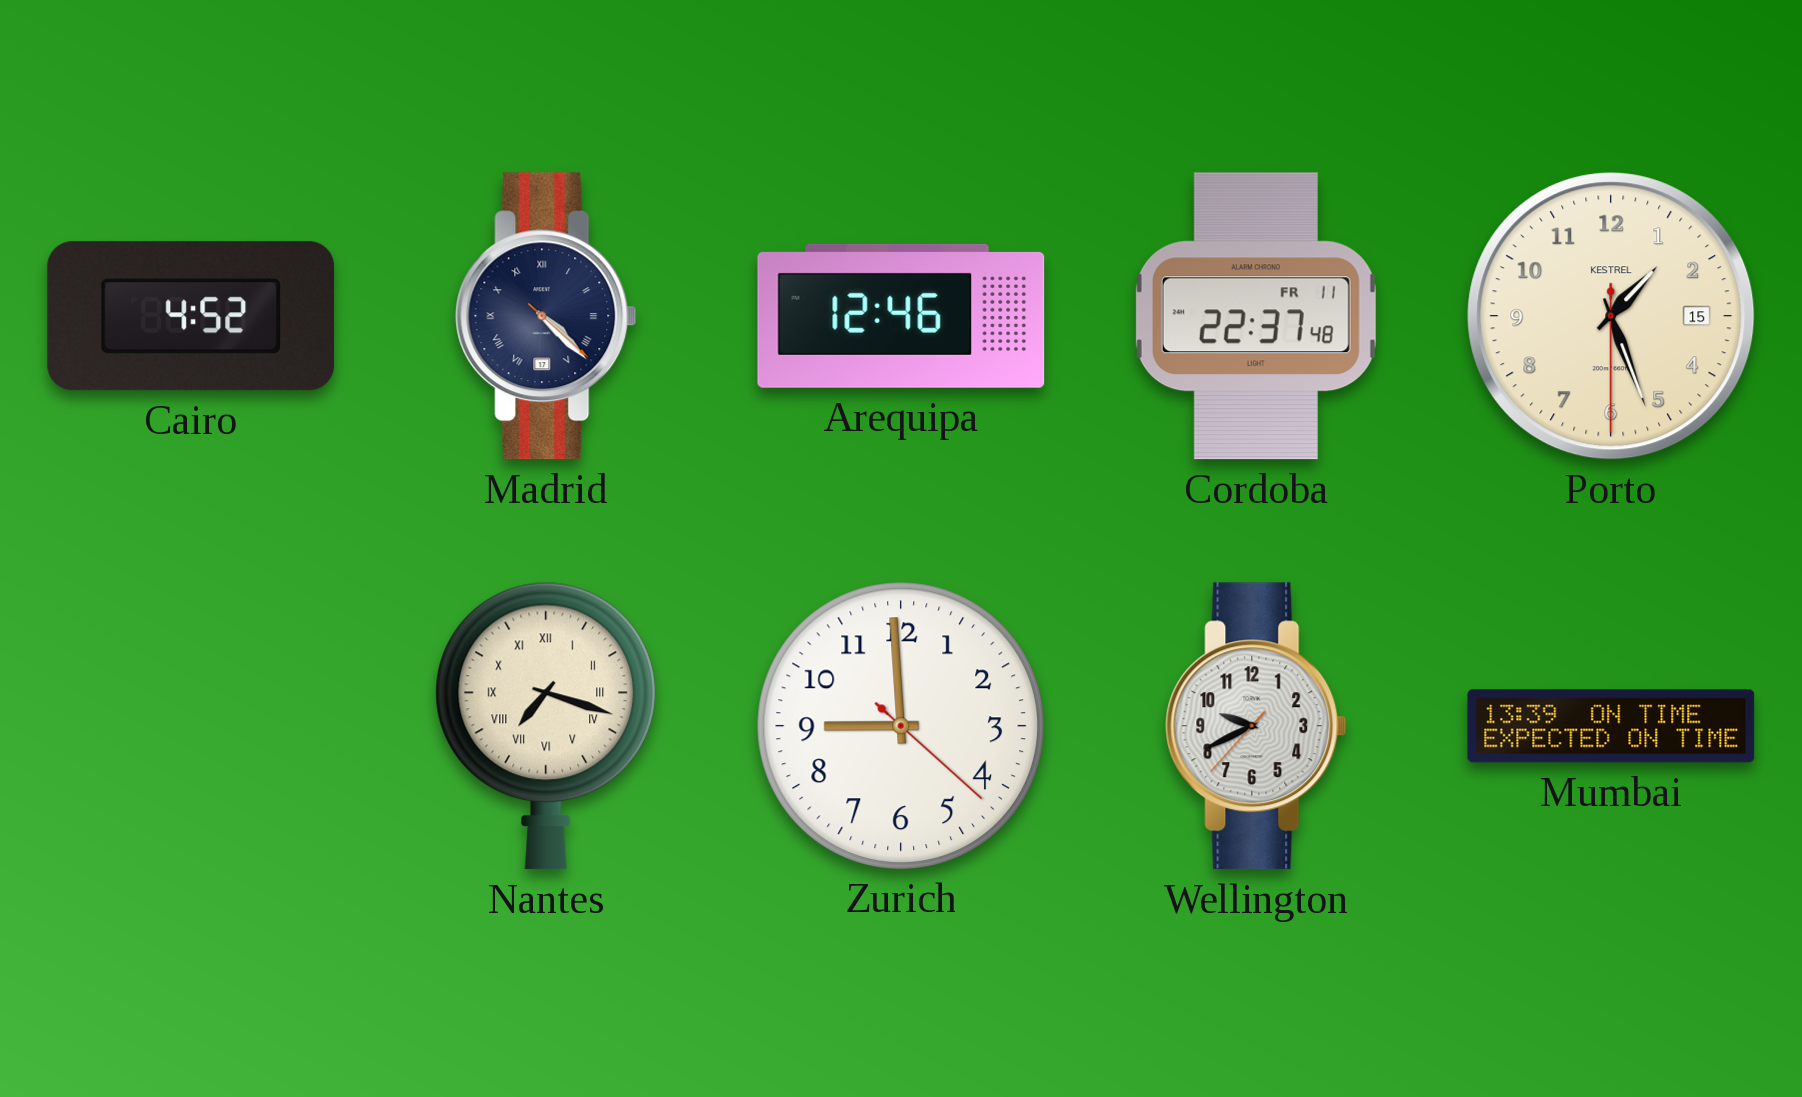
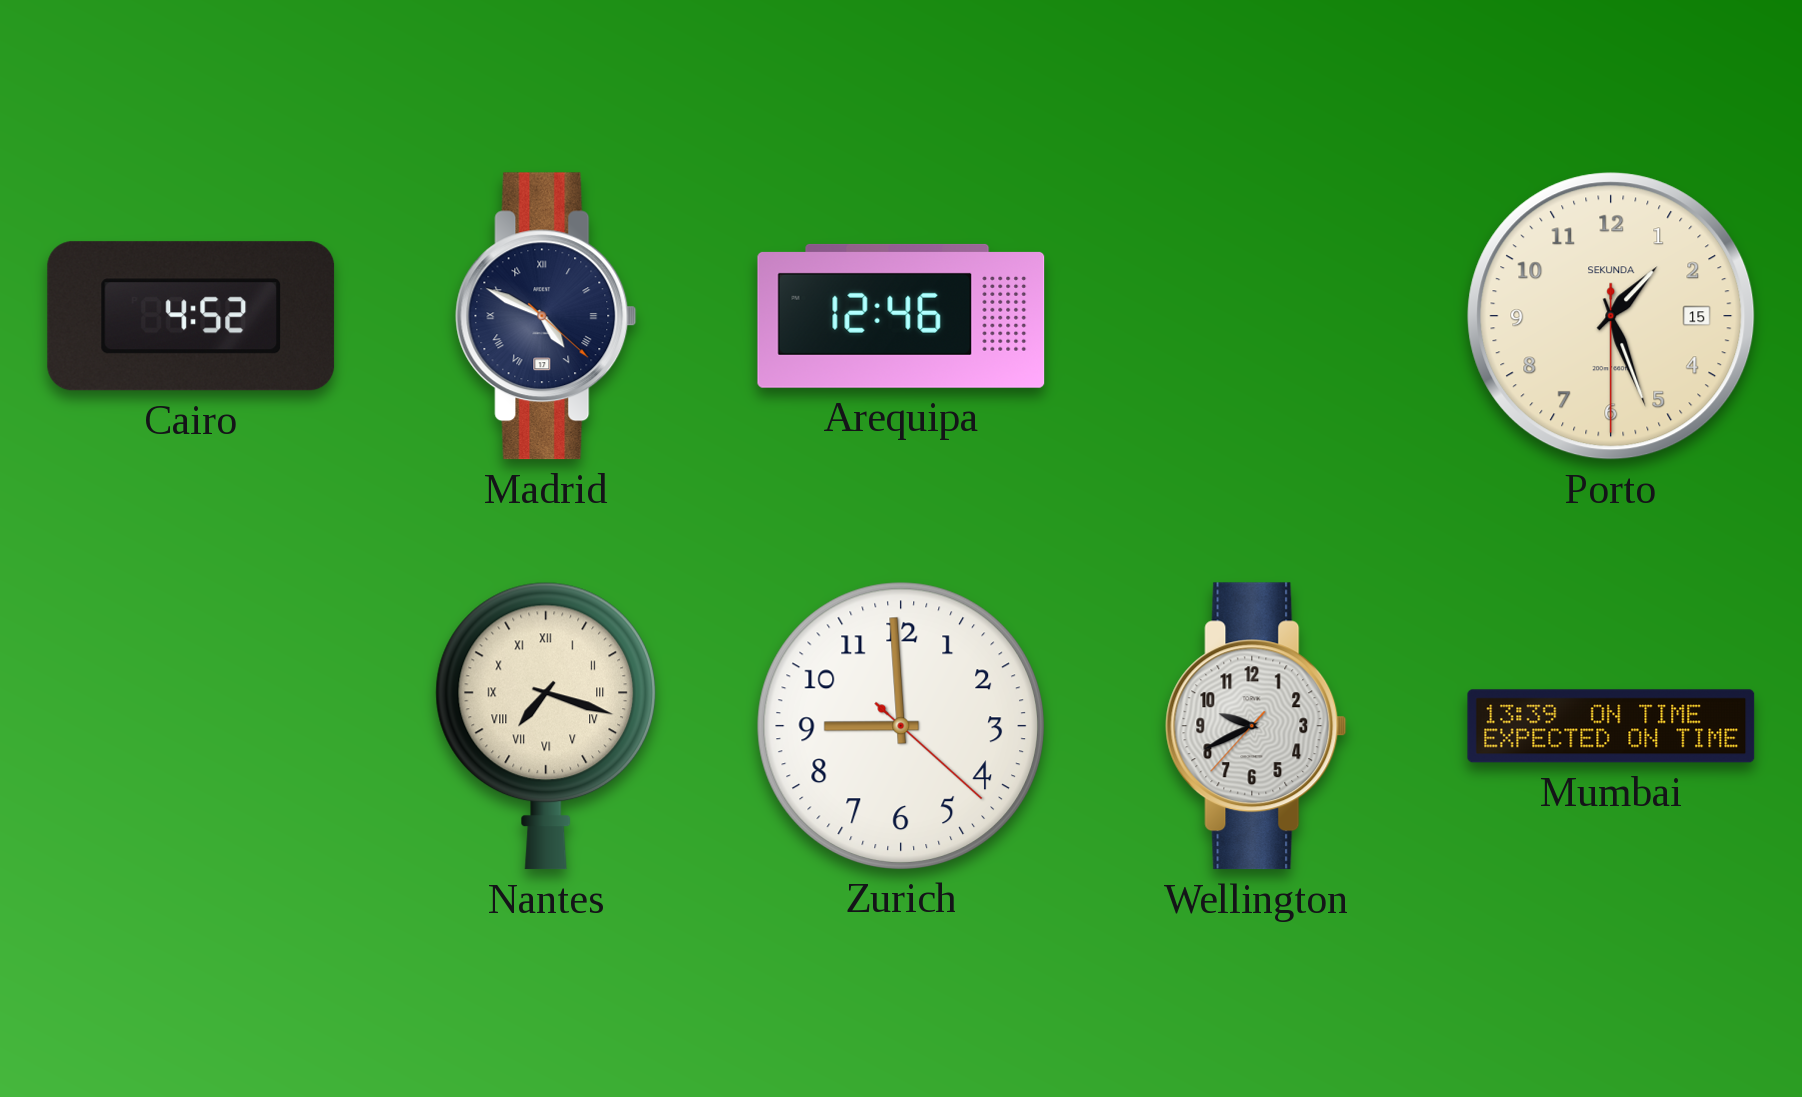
Madrid: 4:22 -> 4:49 (546, 316)
Cordoba: 22:37 -> none (1256, 316)
Porto brand: KESTREL -> SEKUNDA (1611, 316)
